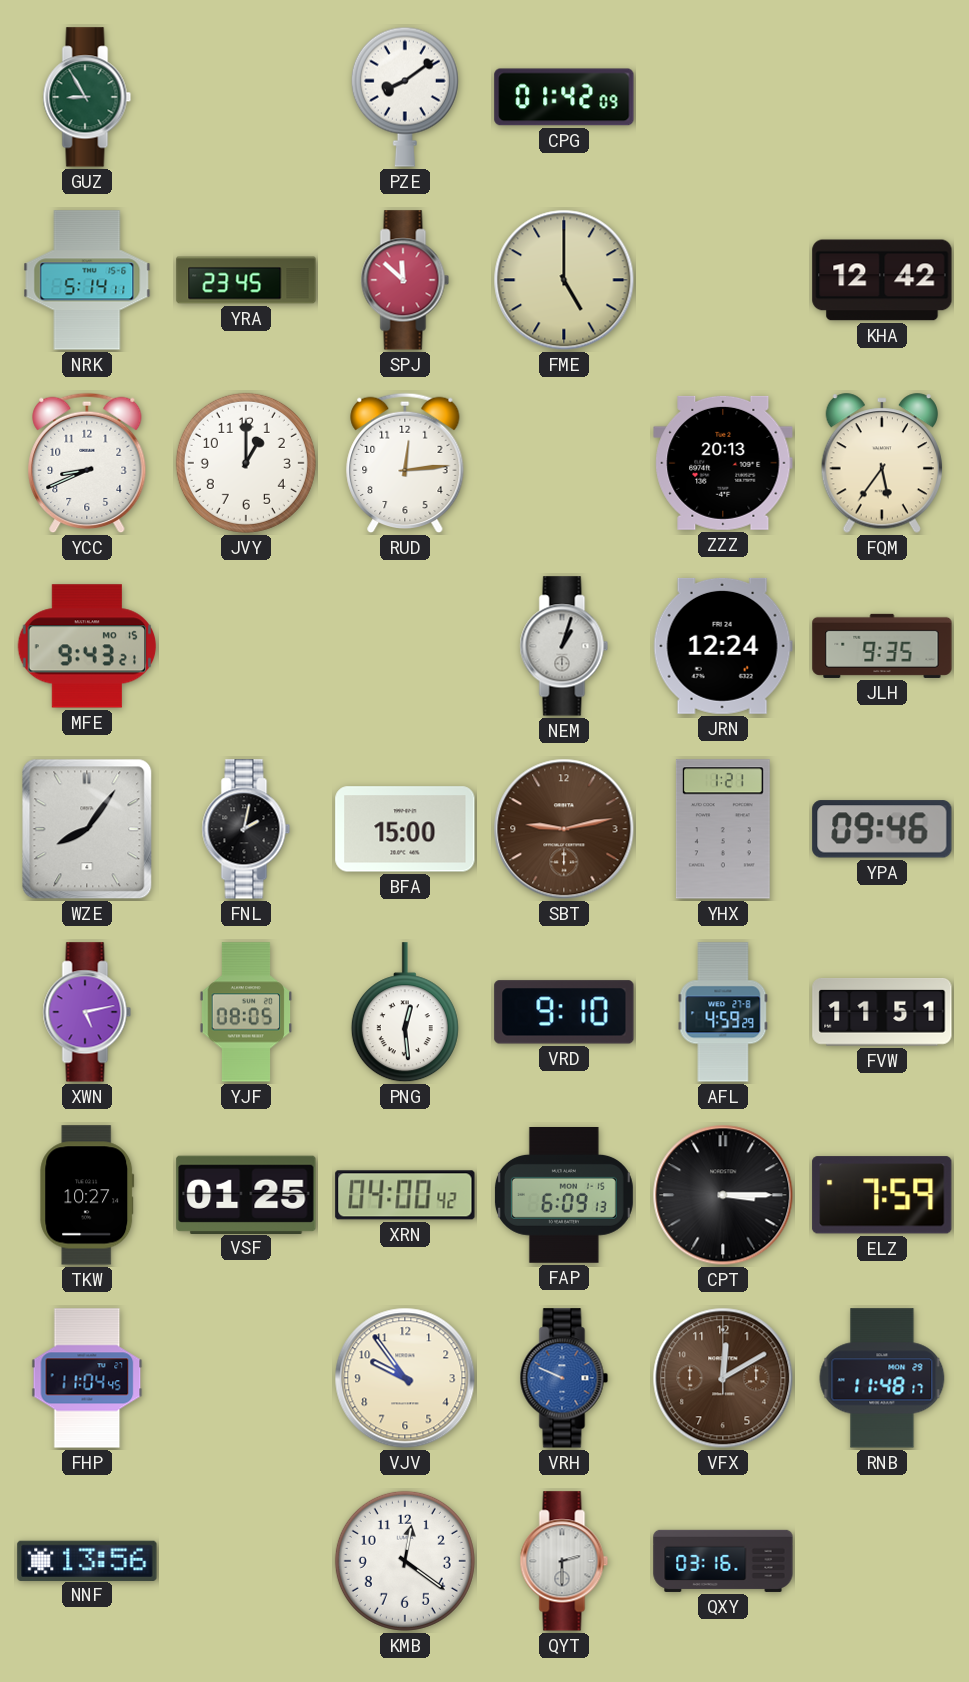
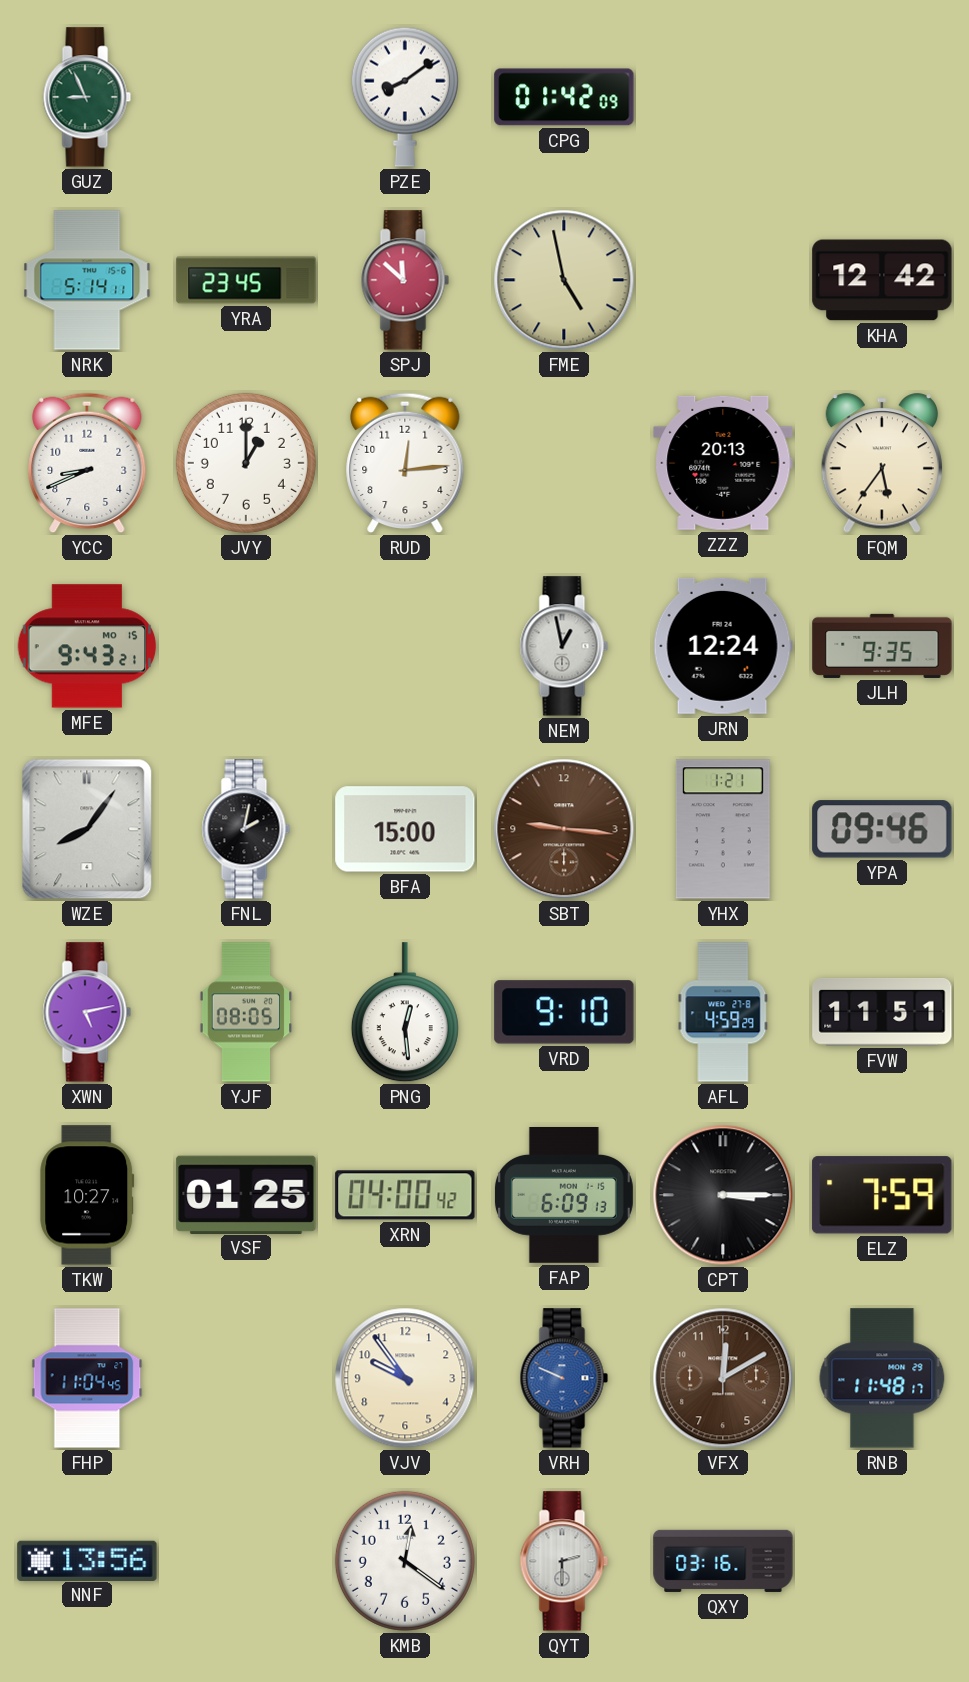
GUZ: 8:55 -> 8:56 (87, 97)
FME: 5:00 -> 4:58 (564, 280)
NEM: 1:03 -> 12:58 (564, 646)
SBT: 9:13 -> 9:16 (564, 829)
